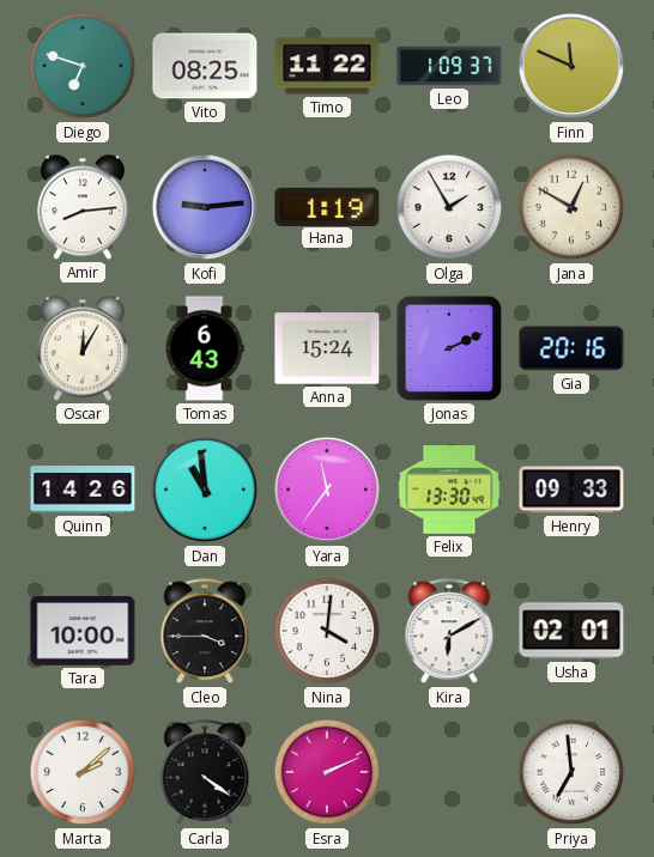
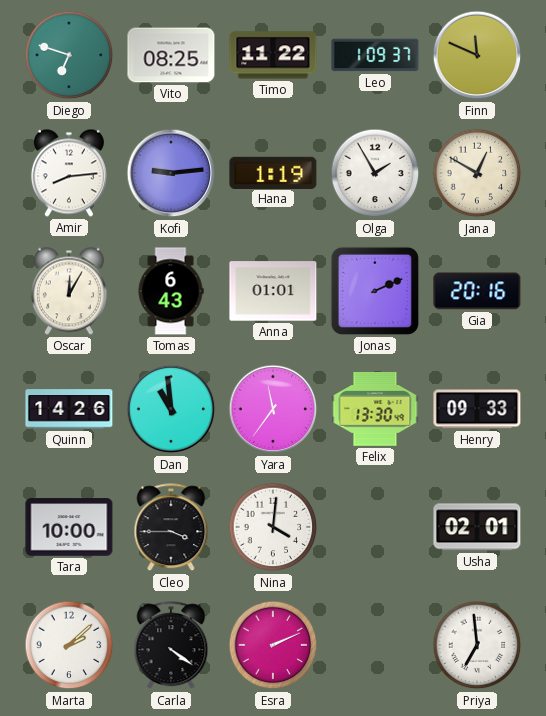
Anna: 15:24 -> 01:01 (273, 291)
Kira: 6:10 -> none (449, 632)
